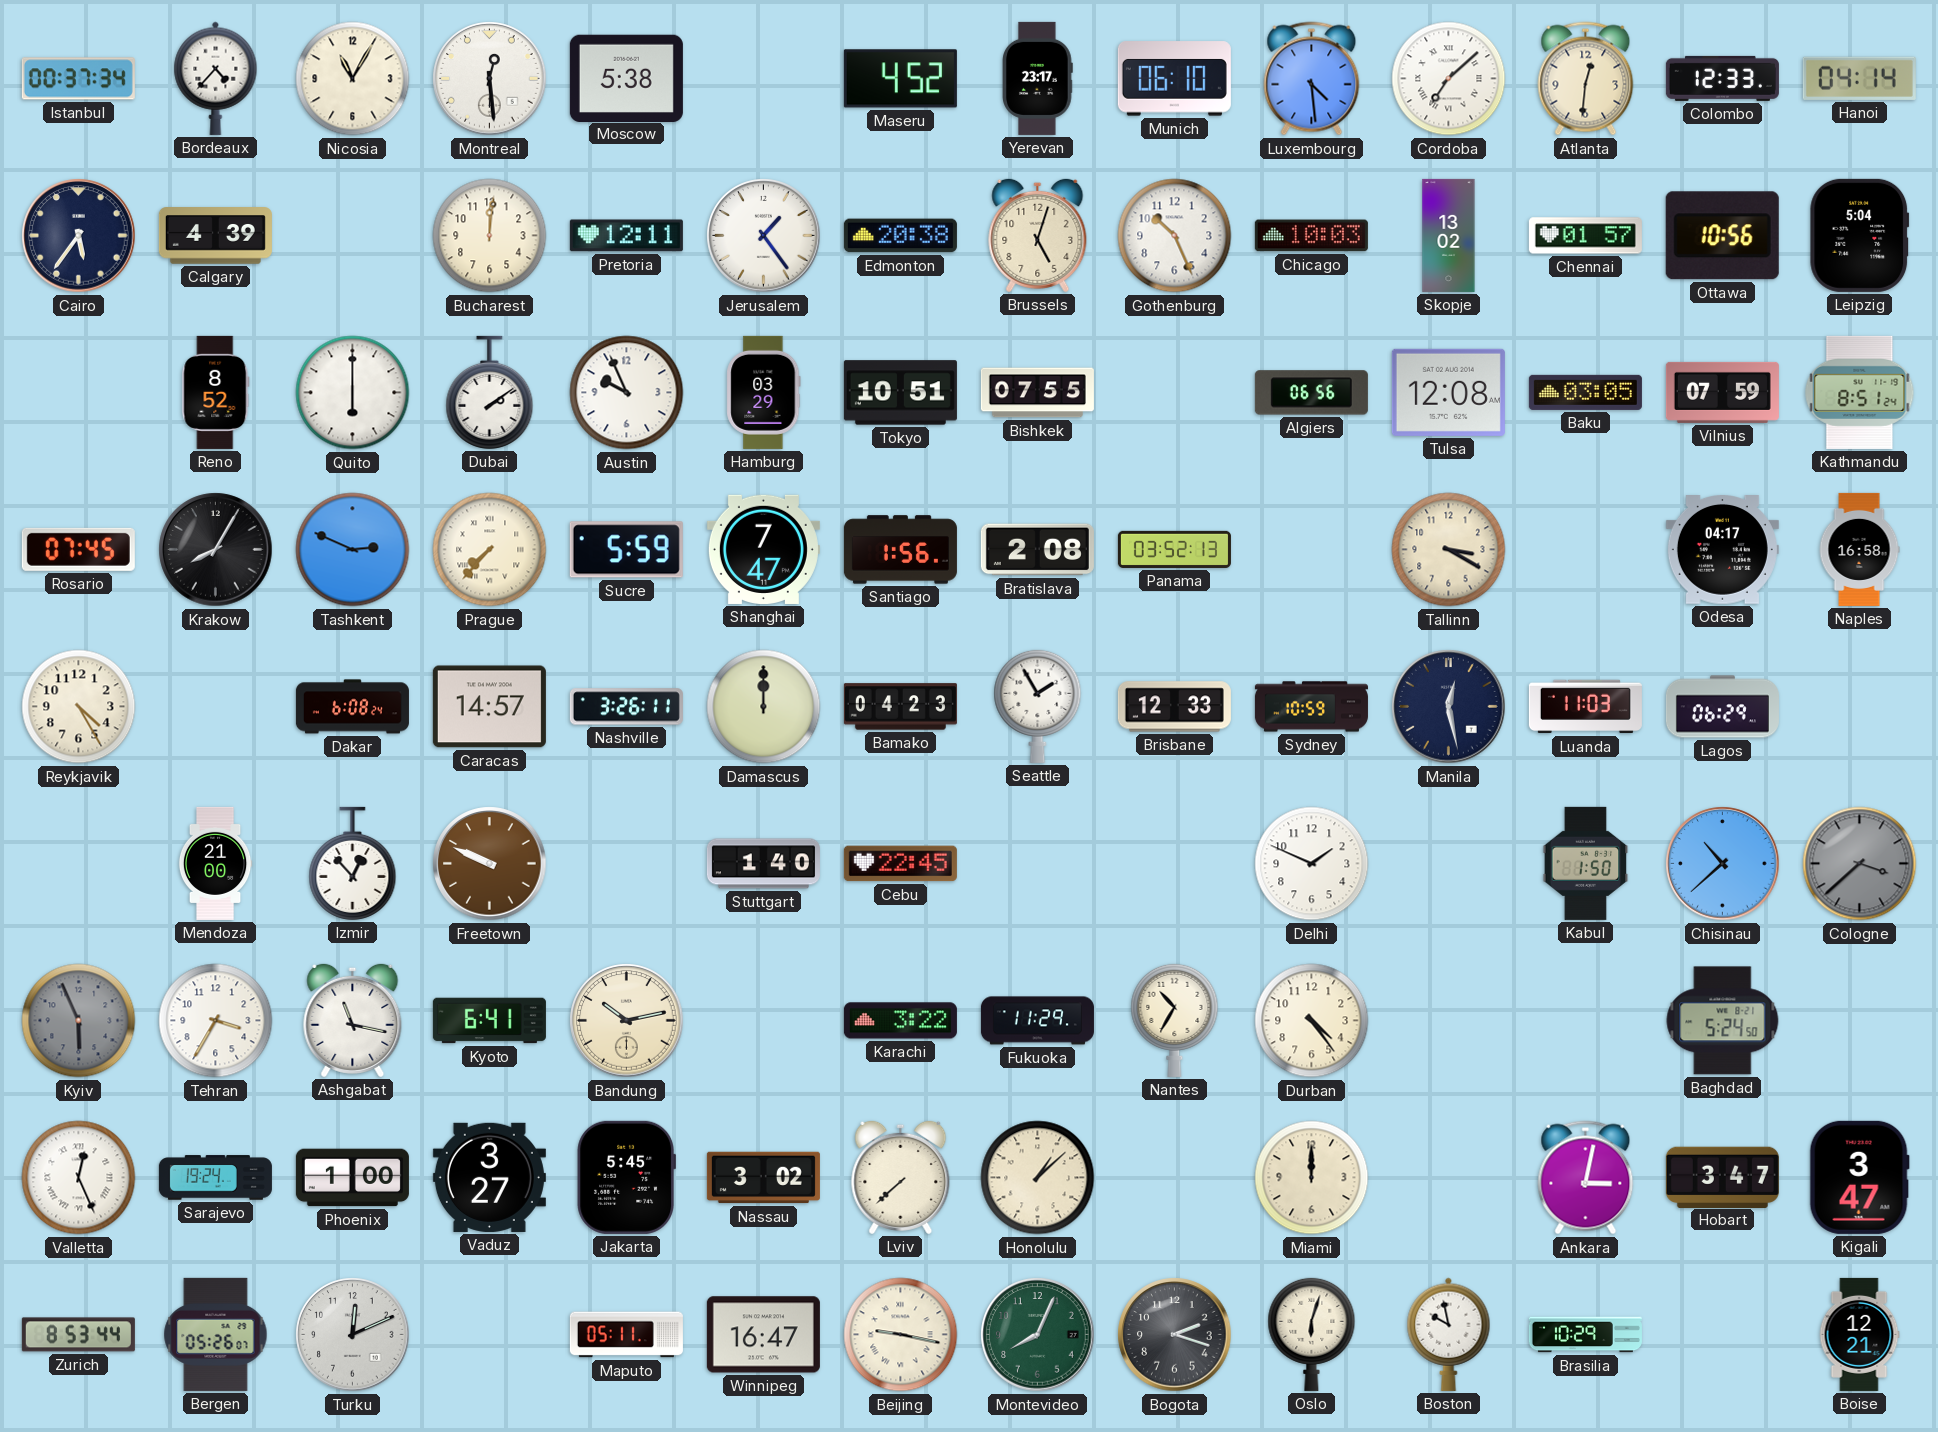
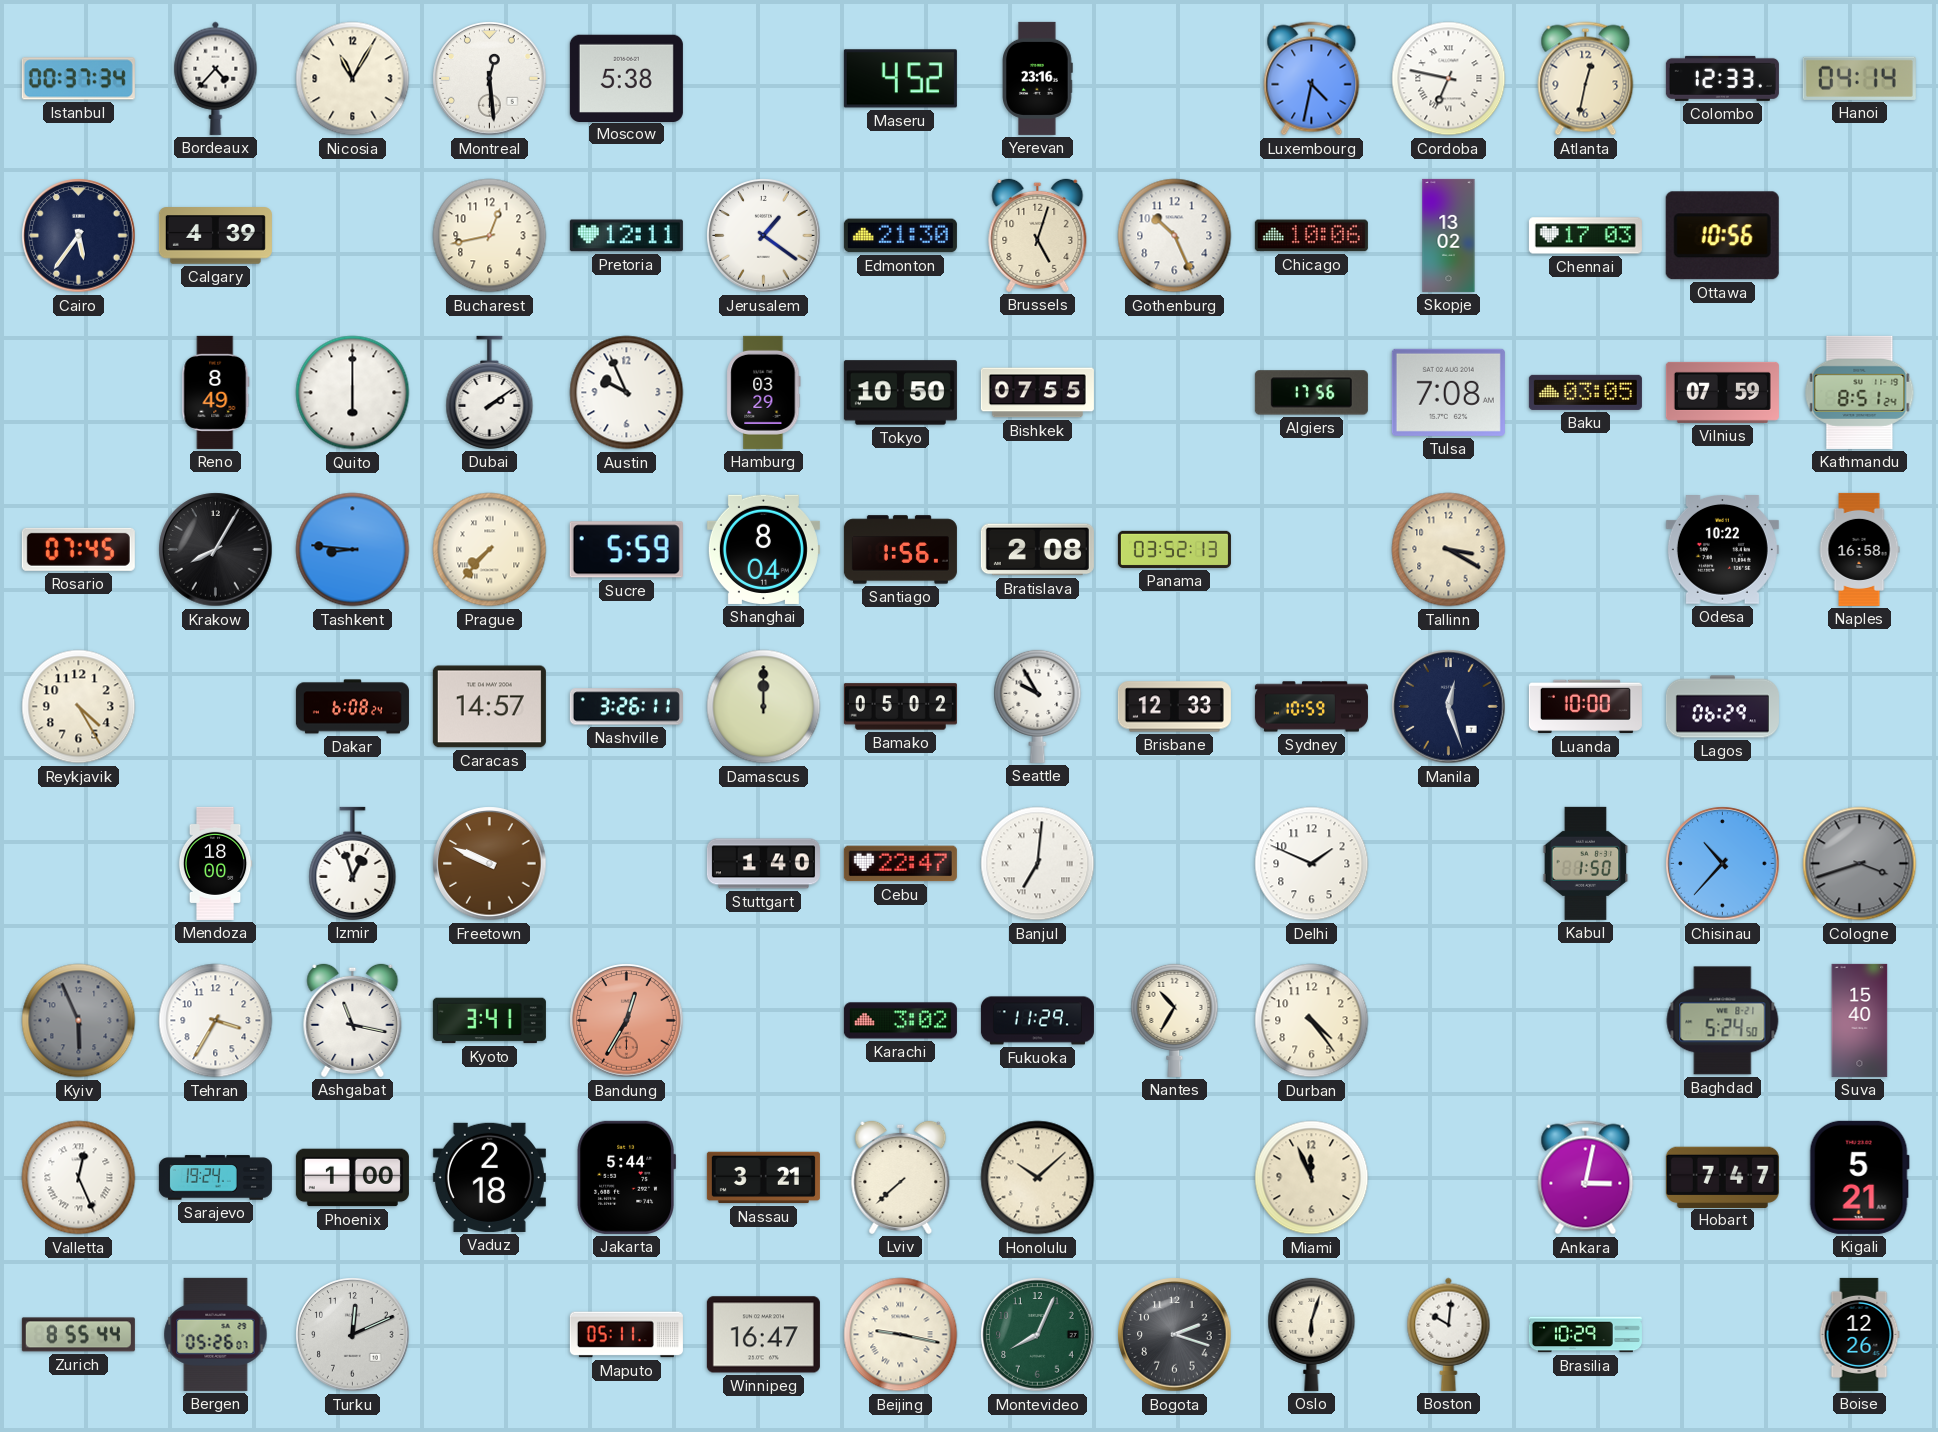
Yerevan: 23:17 -> 23:16 (1038, 78)
Munich: 06:10 -> none (1174, 79)
Luxembourg: 4:29 -> 4:32 (1312, 79)
Cordoba: 7:08 -> 6:47 (1449, 79)
Atlanta: 12:31 -> 12:32 (1586, 79)
Bucharest: 12:01 -> 12:43 (490, 236)
Jerusalem: 1:24 -> 1:21 (764, 236)
Edmonton: 20:38 -> 21:30 (900, 236)
Chicago: 10:03 -> 10:06 (1311, 236)
Chennai: 01:57 -> 17:03 (1585, 236)
Leipzig: 5:04 -> none (1860, 235)
Reno: 8:52 -> 8:49 (216, 392)
Tokyo: 10:51 -> 10:50 (900, 393)
Algiers: 06:56 -> 17:56 (1311, 393)
Tulsa: 12:08 -> 7:08 (1448, 392)
Tashkent: 2:49 -> 8:46 (353, 550)
Shanghai: 7:47 -> 8:04 (763, 549)
Odesa: 04:17 -> 10:22 (1722, 550)
Bamako: 04:23 -> 05:02 (900, 707)
Seattle: 1:55 -> 9:55 (1038, 706)
Manila: 12:28 -> 12:27 (1449, 707)
Luanda: 11:03 -> 10:00 (1585, 707)
Mendoza: 21:00 -> 18:00 (215, 863)
Izmir: 12:53 -> 12:57 (353, 863)
Cebu: 22:45 -> 22:47 (900, 864)
Banjul: none -> 7:01 (1038, 864)
Chisinau: 10:38 -> 10:37 (1723, 864)
Cologne: 3:38 -> 3:42 (1860, 864)
Kyoto: 6:41 -> 3:41 (489, 1021)
Bandung: 10:13 -> 12:35 (627, 1021)
Bandung dial: cream -> salmon (627, 1021)
Karachi: 3:22 -> 3:02 (900, 1021)
Suva: none -> 15:40 (1860, 1020)
Vaduz: 3:27 -> 2:18 (489, 1177)
Jakarta: 5:45 -> 5:44 (626, 1177)
Nassau: 3:02 -> 3:21 (763, 1178)
Honolulu: 1:08 -> 10:08 (1038, 1178)
Miami: 12:00 -> 11:56 (1312, 1178)
Hobart: 3:47 -> 7:47 (1722, 1177)
Kigali: 3:47 -> 5:21 (1859, 1177)
Zurich: 8:53 -> 8:55 (78, 1335)
Boston: 9:58 -> 10:01 (1449, 1334)
Boise: 12:21 -> 12:26 (1859, 1334)
